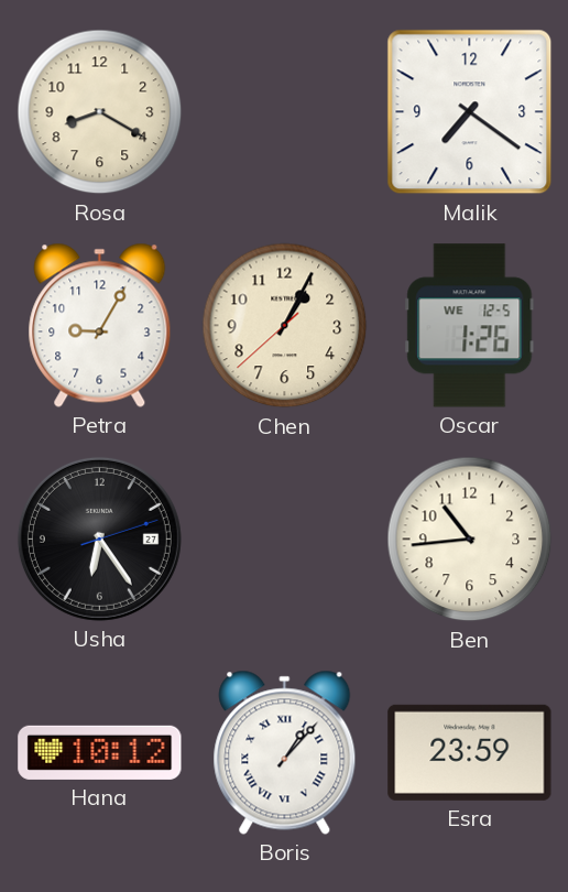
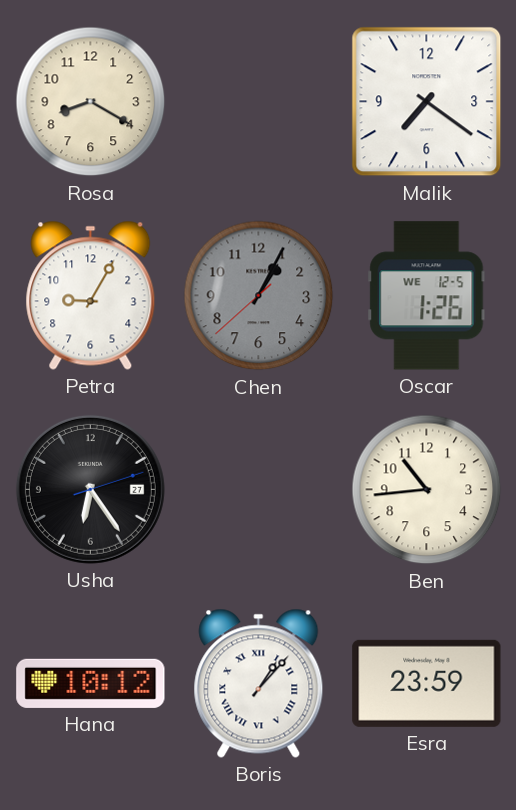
Chen dial: cream -> grey (259, 296)
